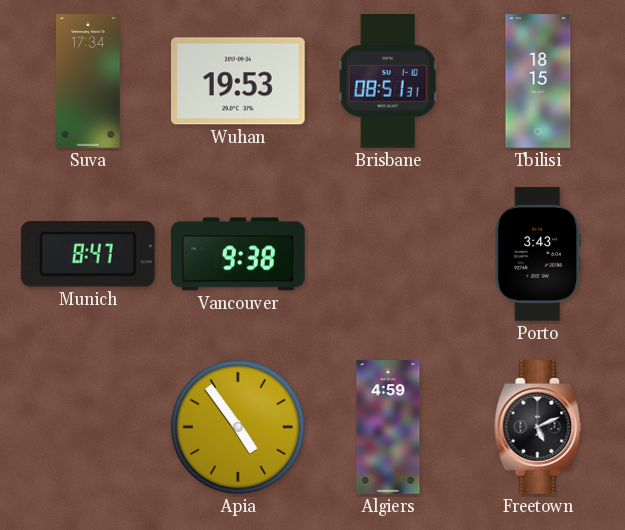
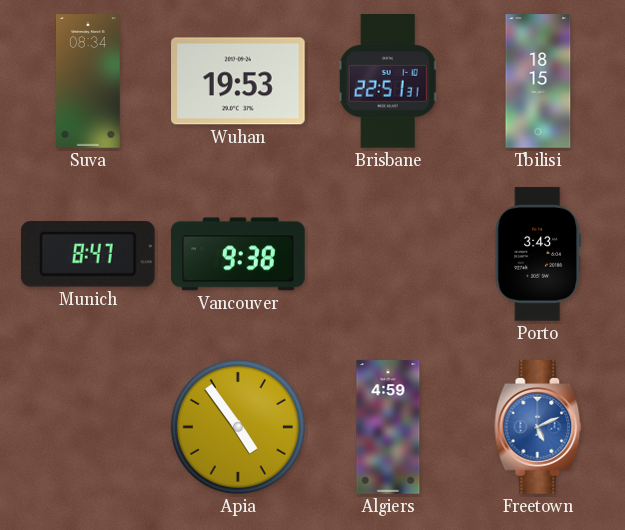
Suva: 17:34 -> 08:34 (89, 81)
Brisbane: 08:51 -> 22:51 (388, 81)
Freetown dial: black -> blue (538, 427)
